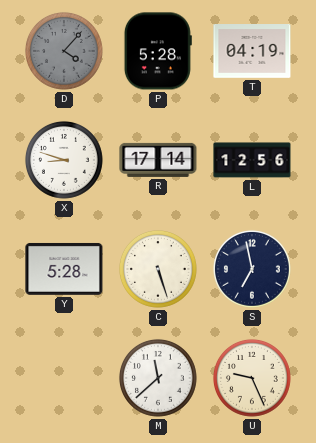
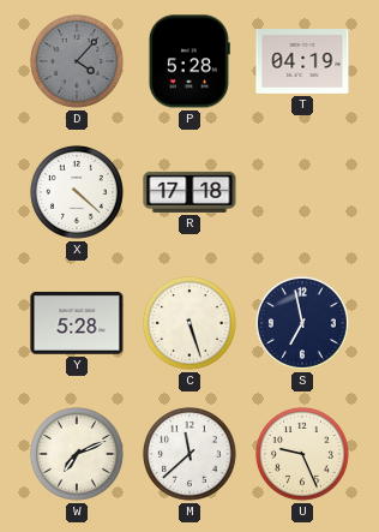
X: 8:48 -> 4:22 (77, 192)
R: 17:14 -> 17:18 (189, 192)
L: 12:56 -> none (252, 160)
W: none -> 7:11 (77, 454)
